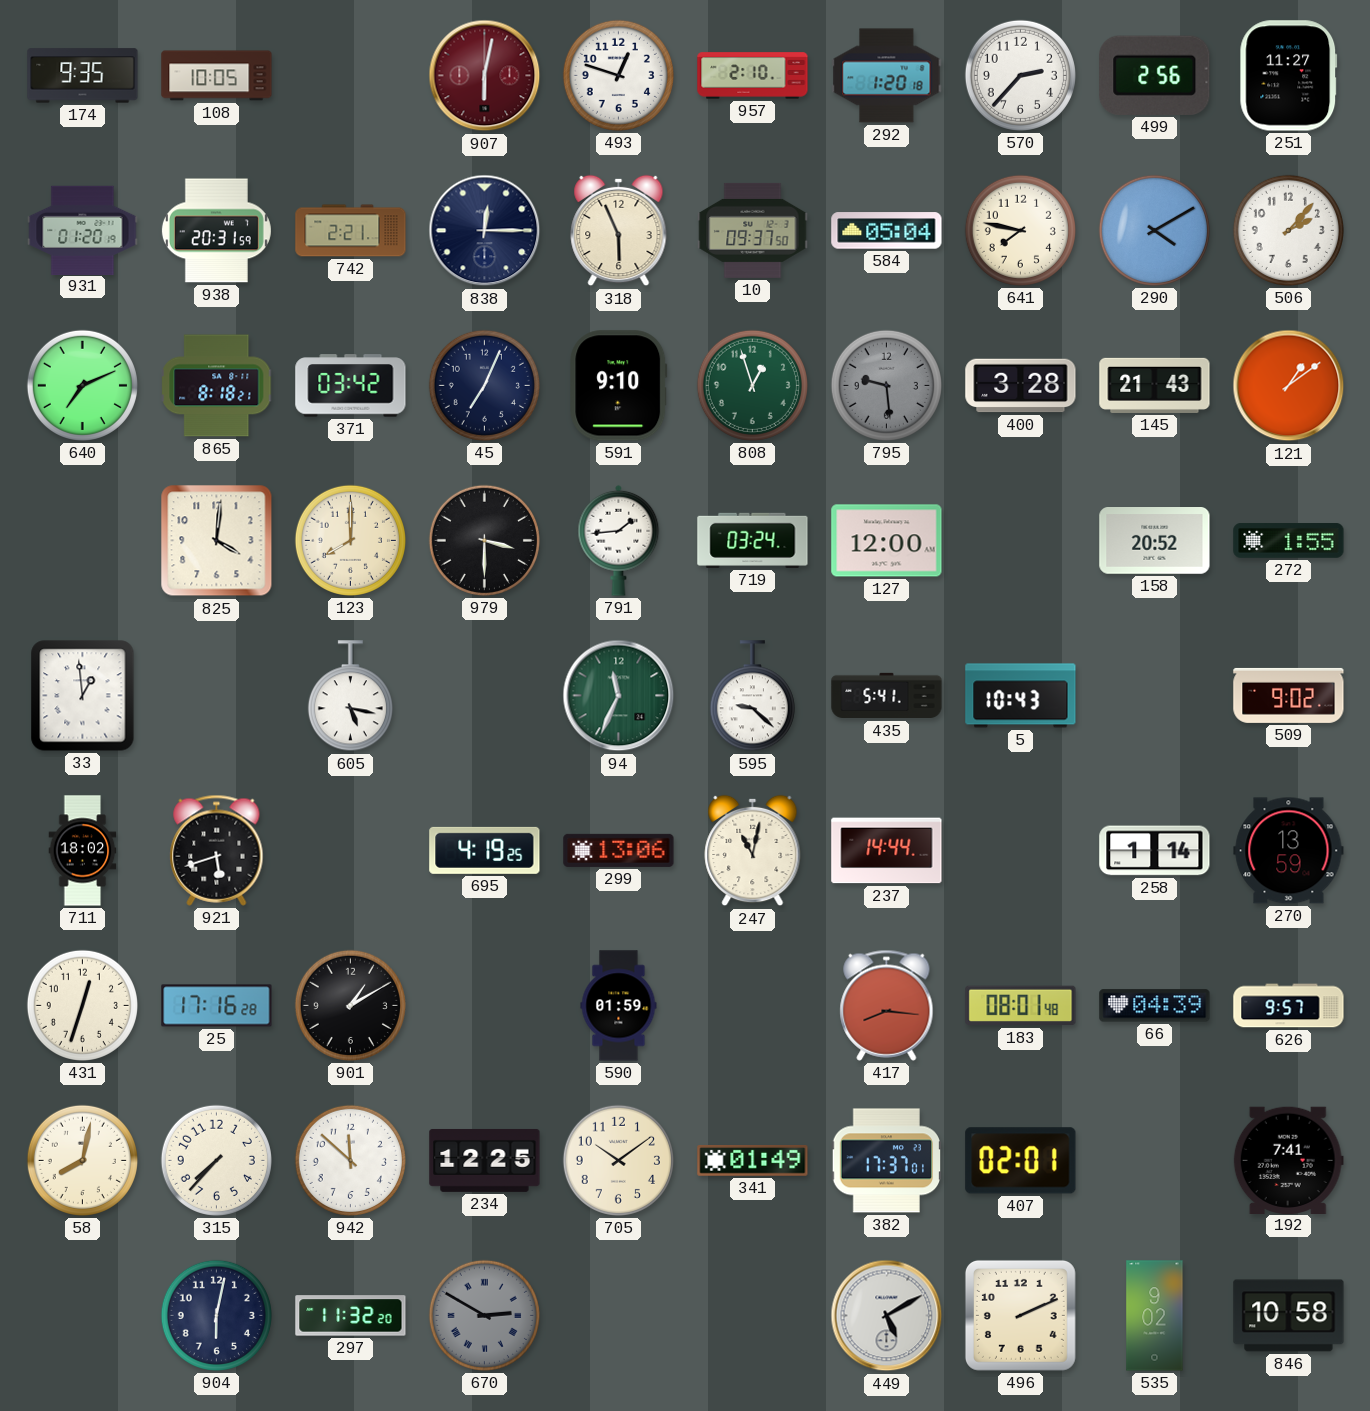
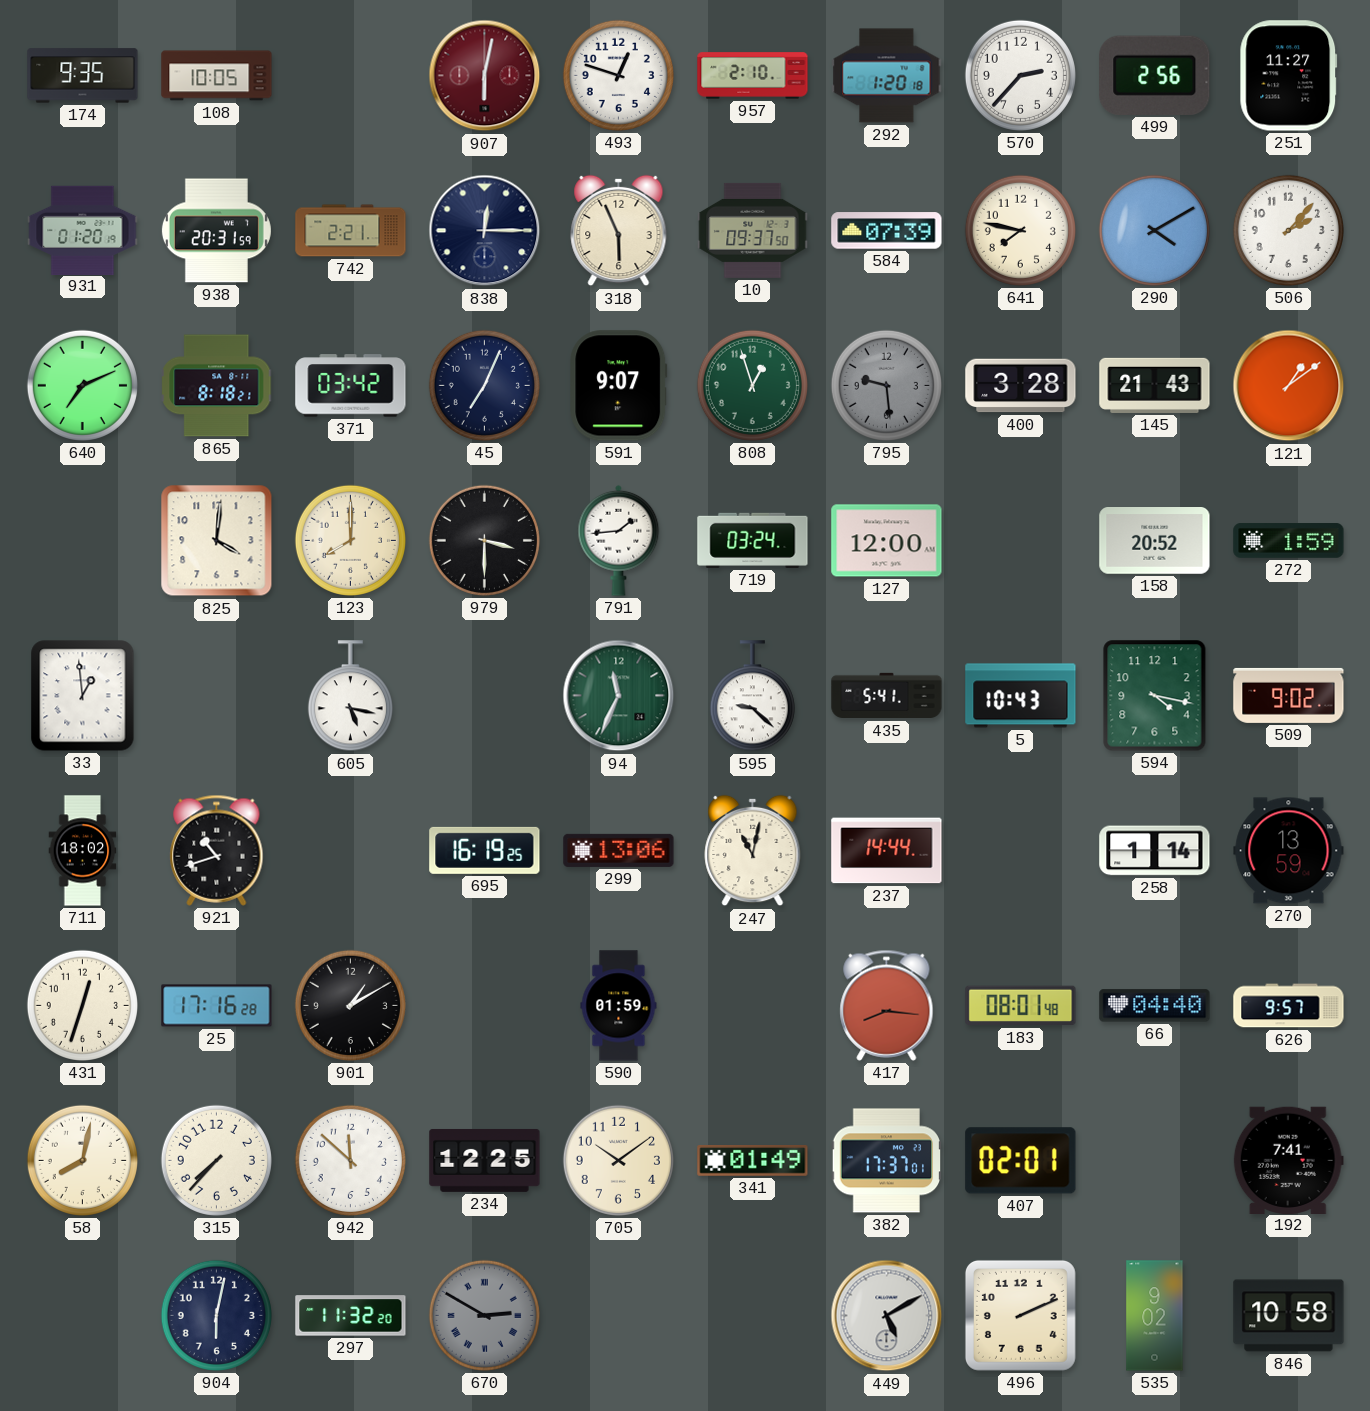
584: 05:04 -> 07:39 (887, 231)
591: 9:10 -> 9:07 (619, 386)
272: 1:55 -> 1:59 (1289, 541)
594: none -> 4:17 (1155, 696)
921: 5:42 -> 10:42 (217, 850)
695: 4:19 -> 16:19 (485, 850)
66: 04:39 -> 04:40 (1155, 1006)
